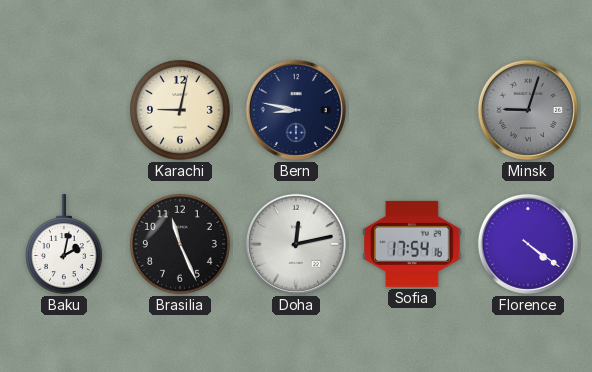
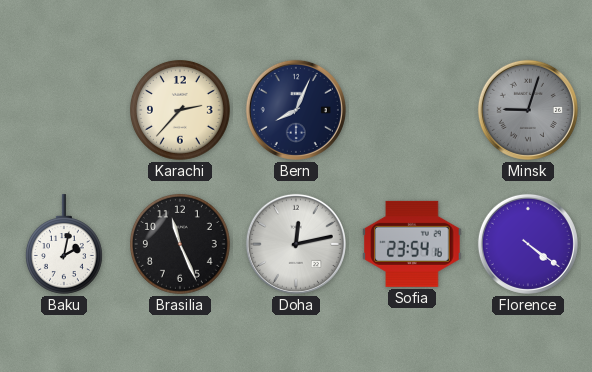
Karachi: 9:02 -> 2:37 (181, 111)
Bern: 8:47 -> 8:04 (296, 110)
Sofia: 17:54 -> 23:54 (412, 244)
